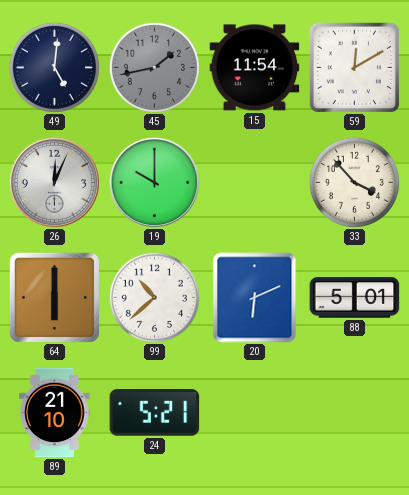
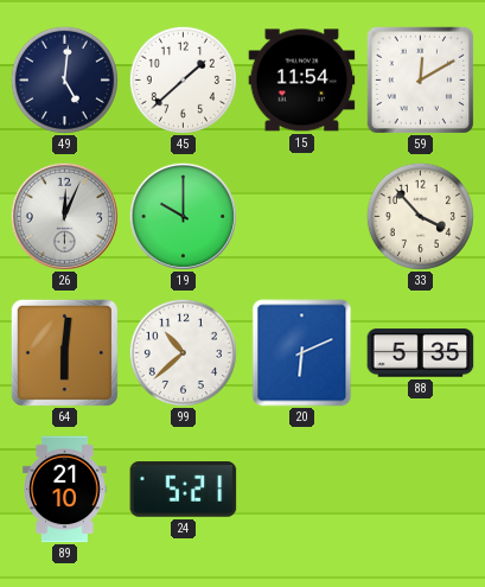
45: 1:43 -> 1:38 (183, 79)
45 dial: grey -> white (183, 79)
64: 6:00 -> 6:01 (64, 352)
88: 5:01 -> 5:35 (421, 353)
